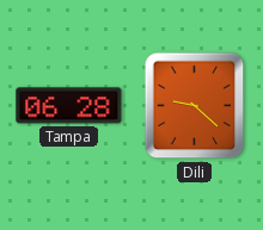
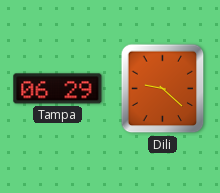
Tampa: 06:28 -> 06:29 (58, 89)
